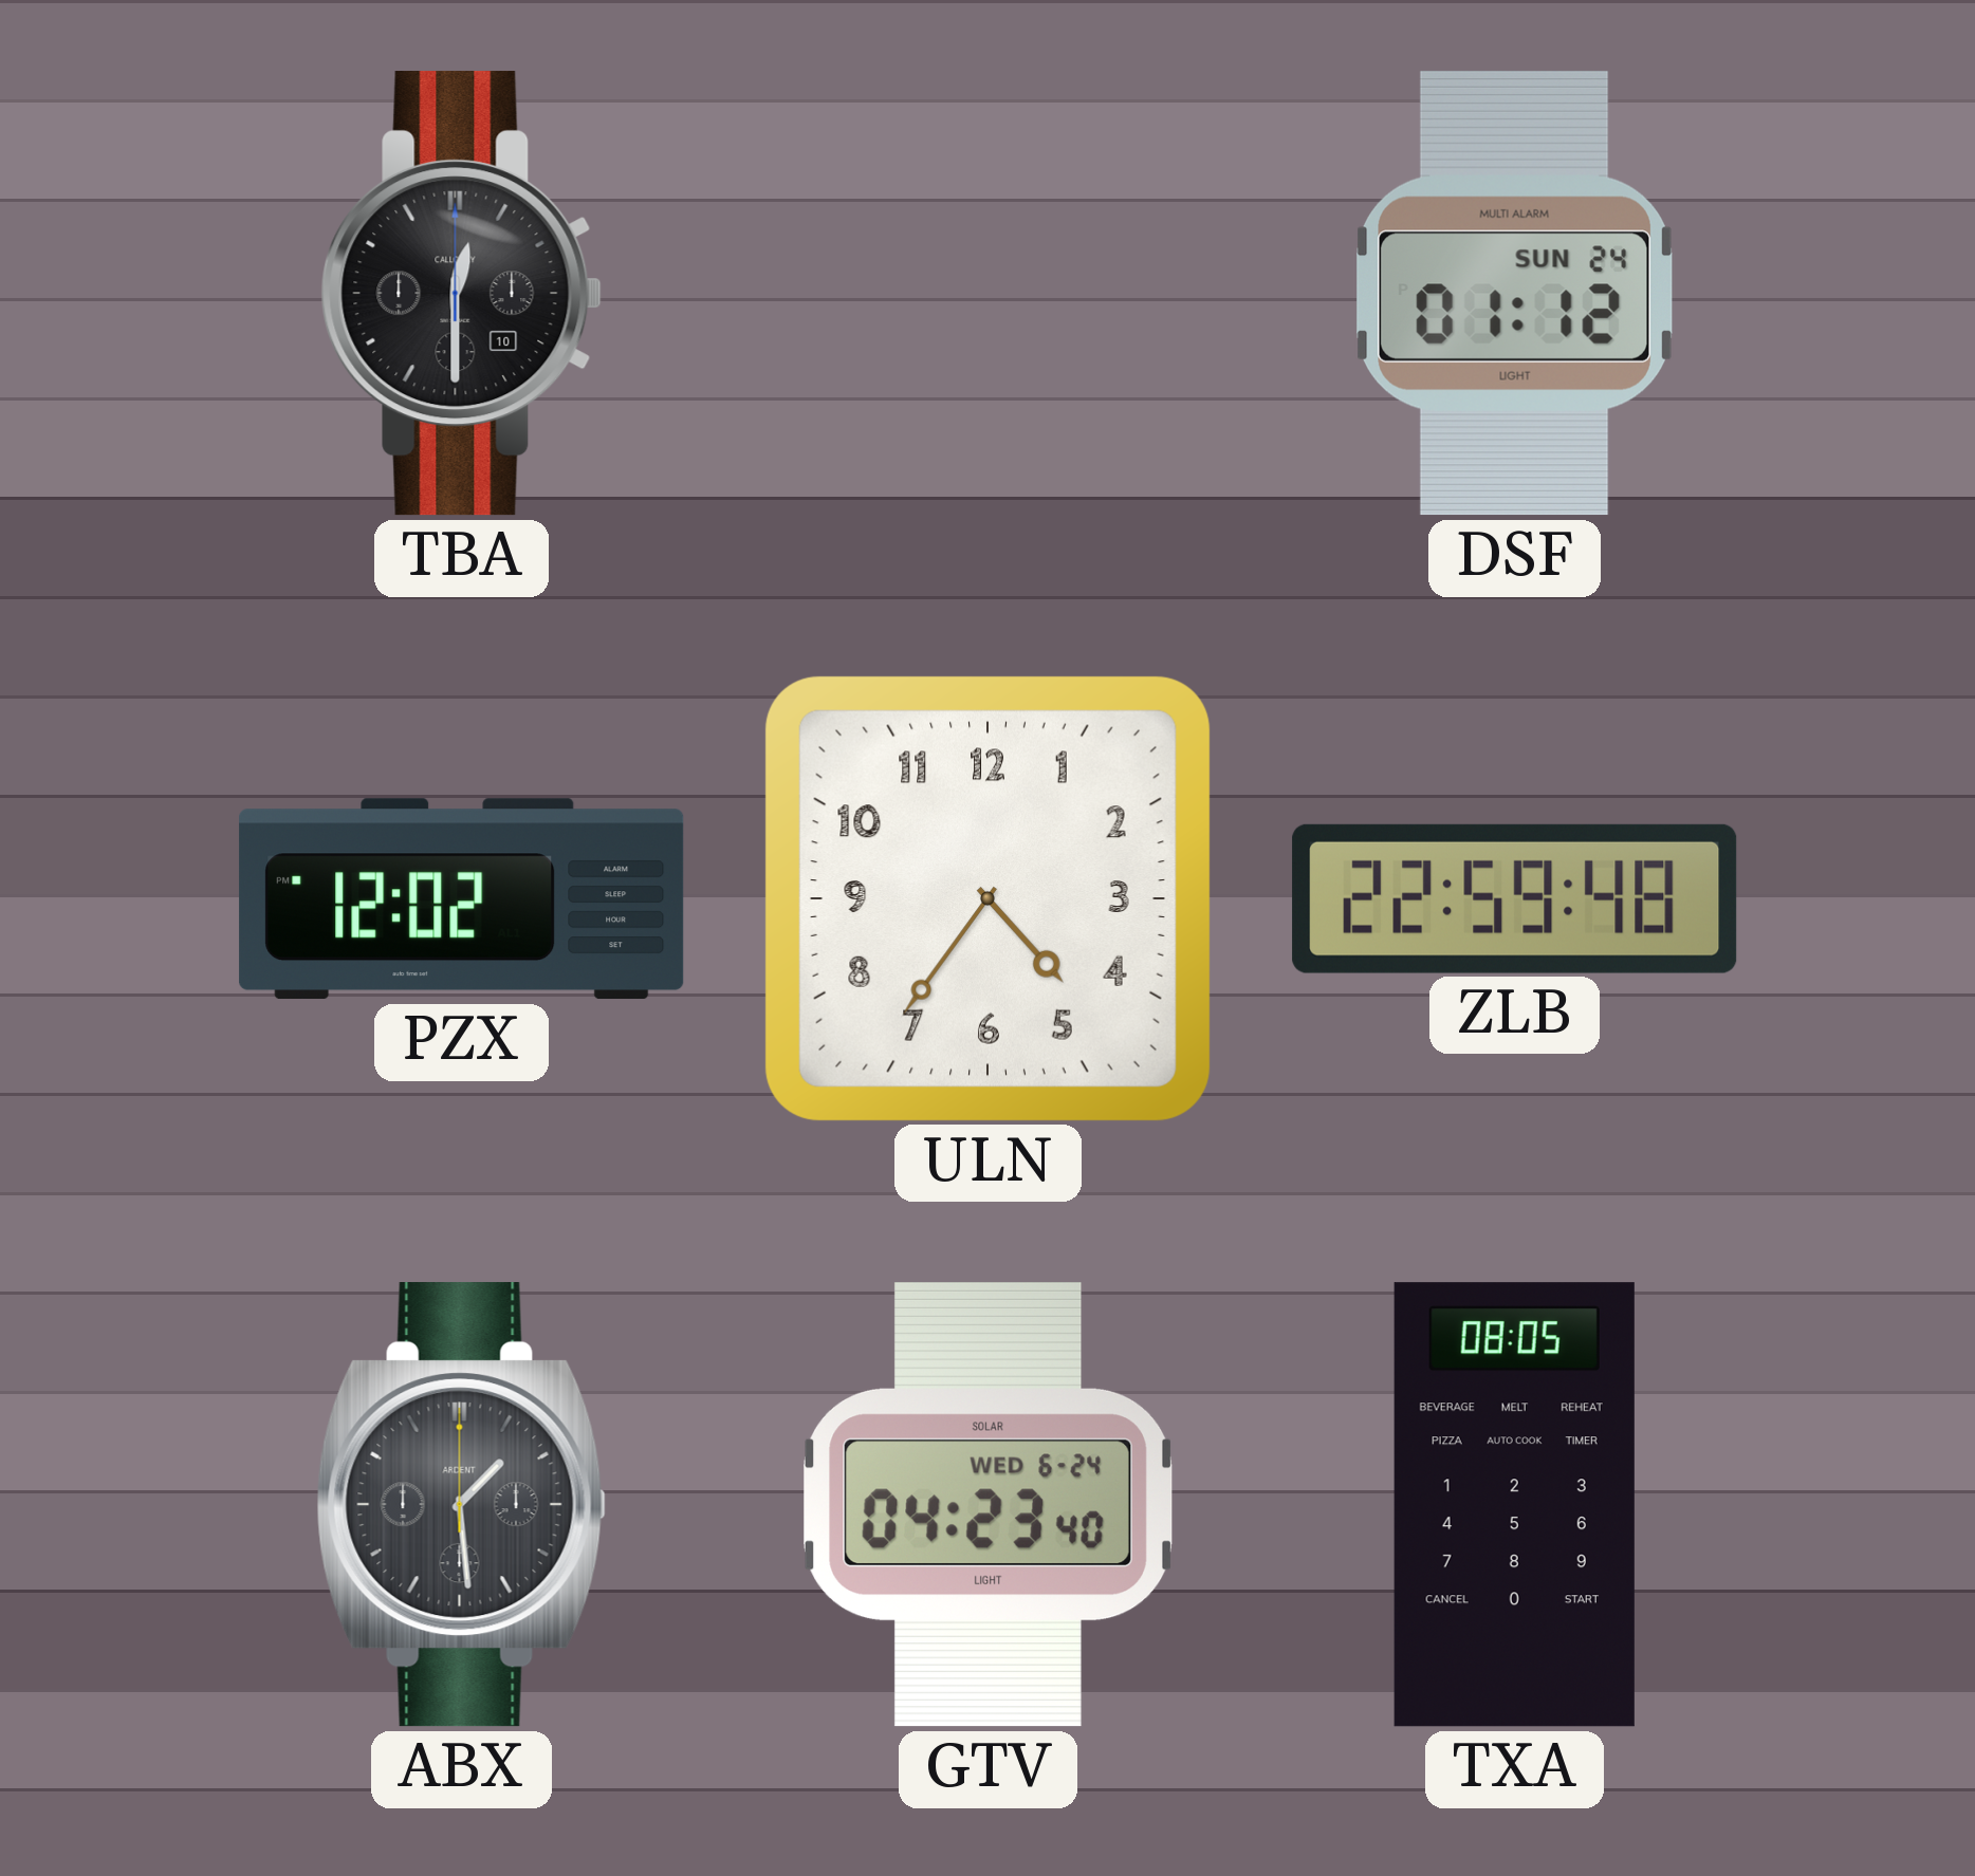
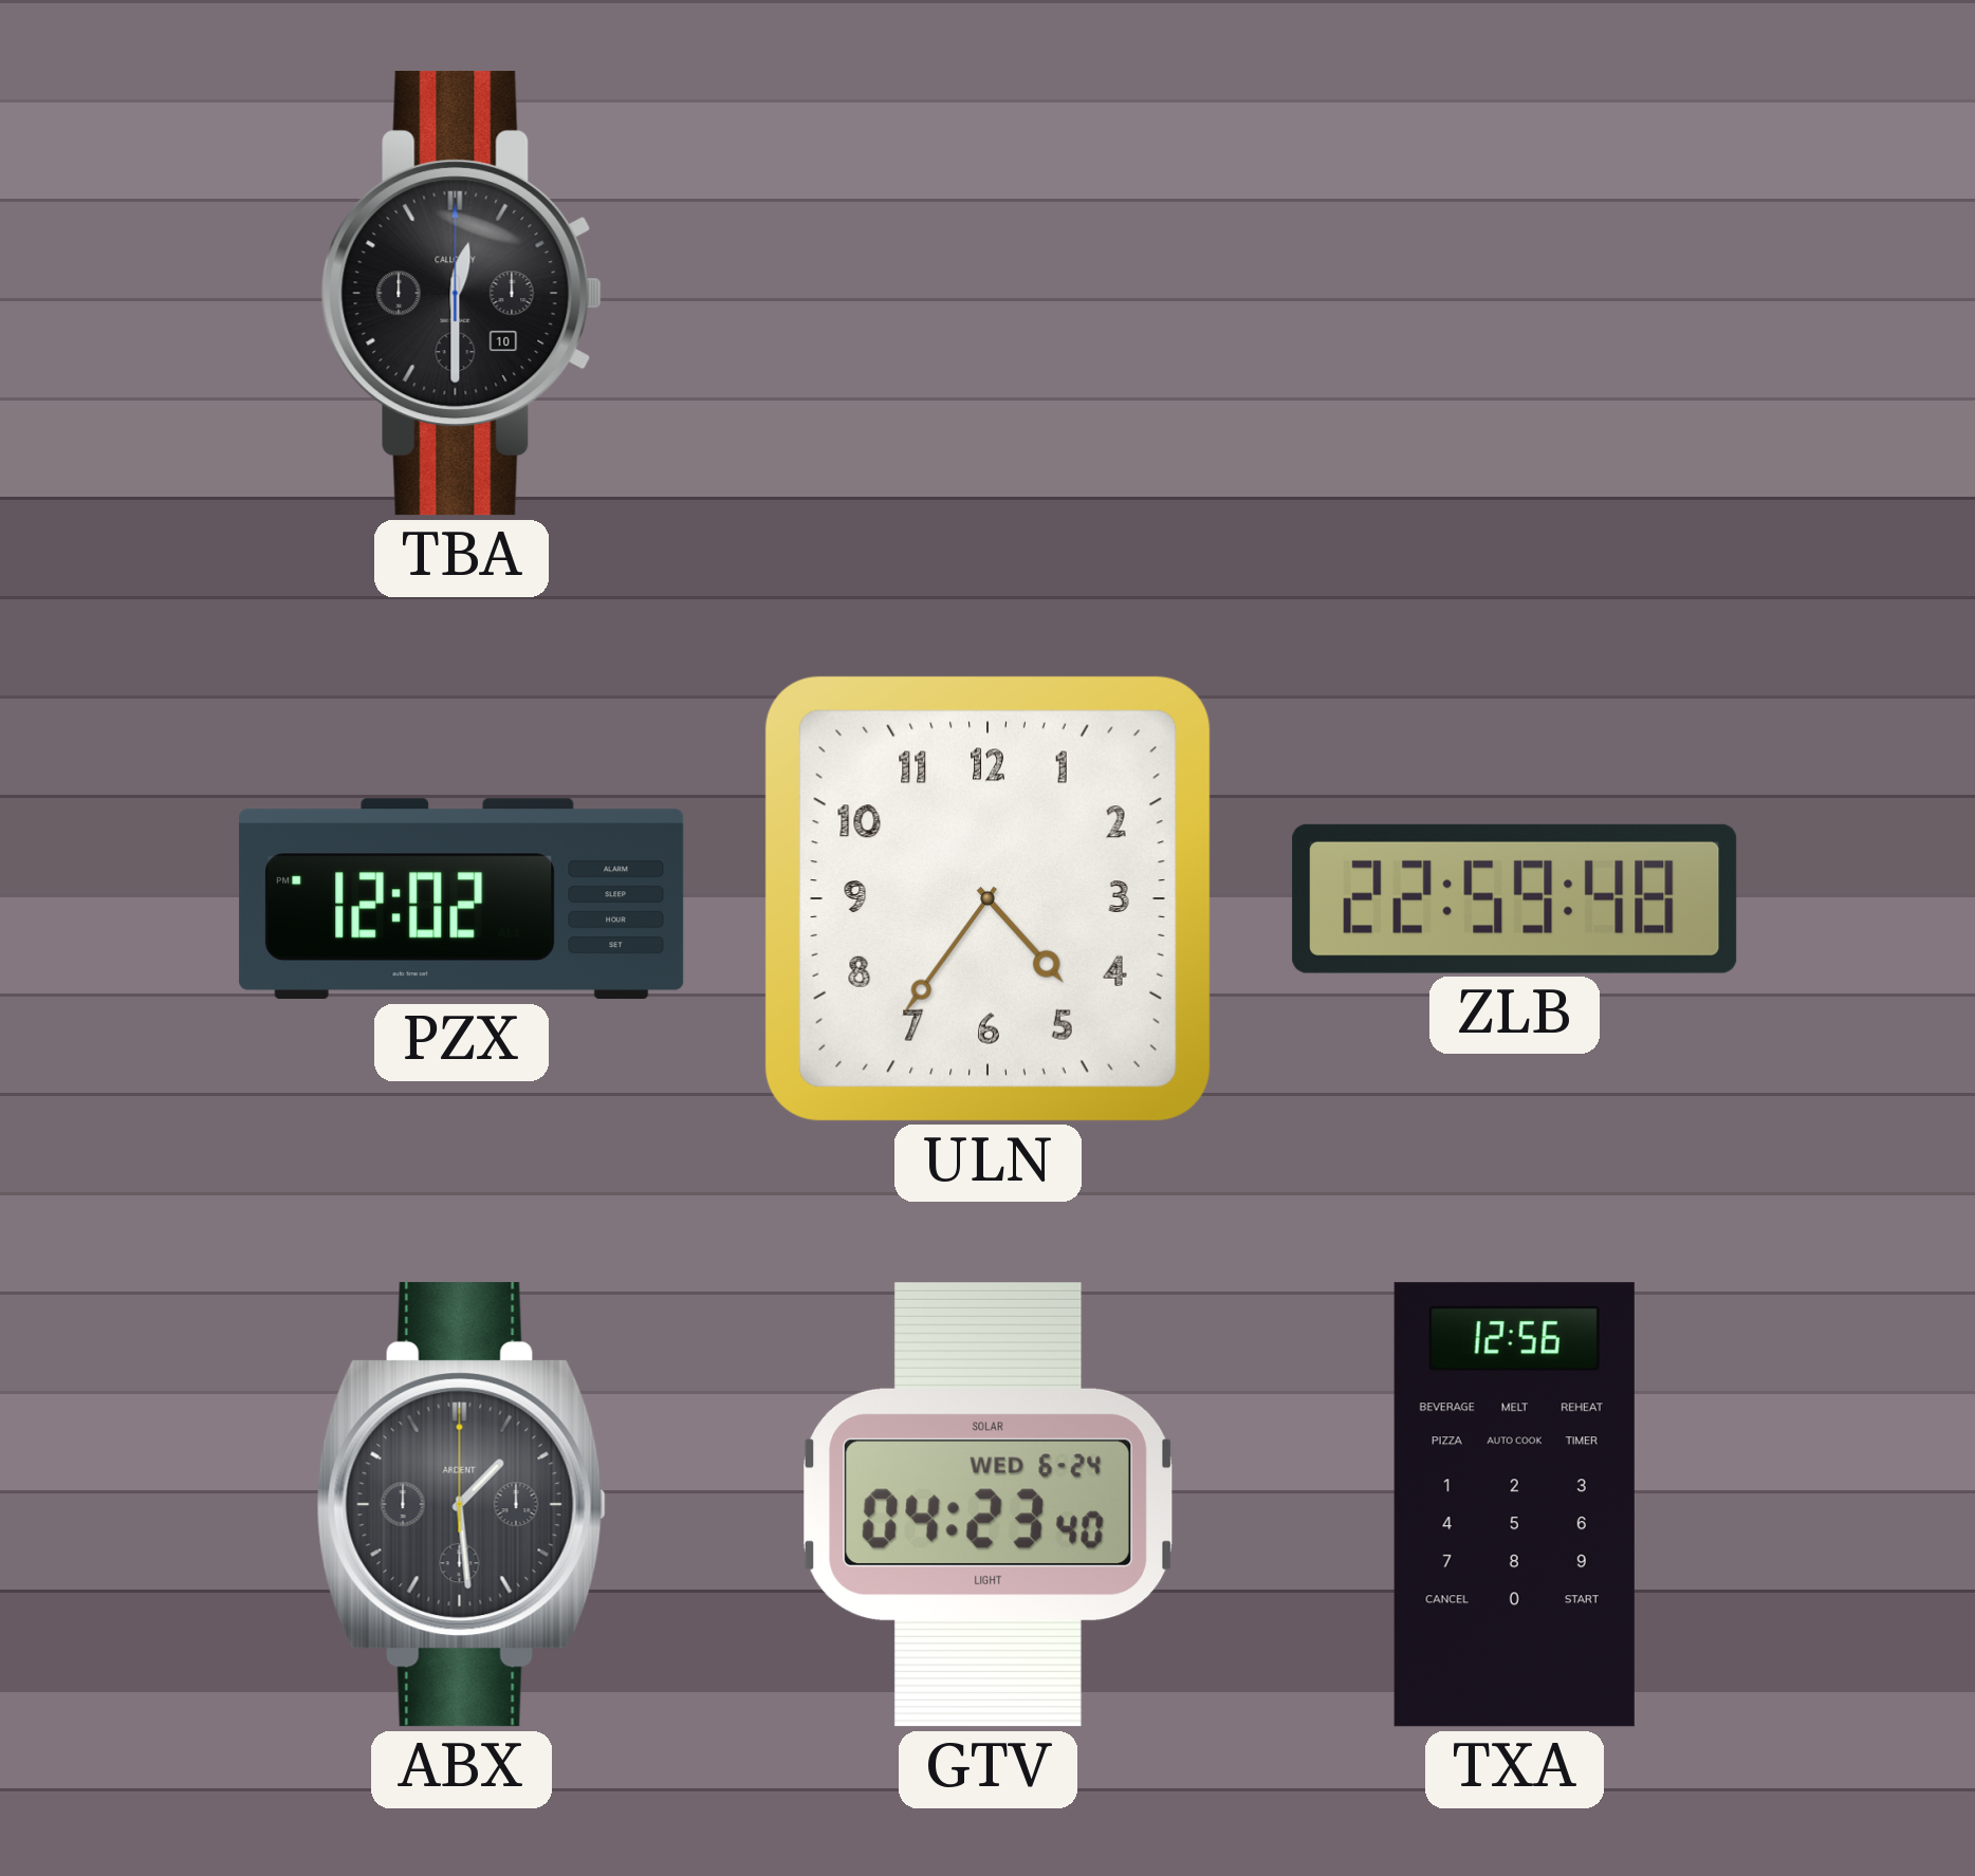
DSF: 01:12 -> none (1514, 293)
TXA: 08:05 -> 12:56 (1514, 1505)
